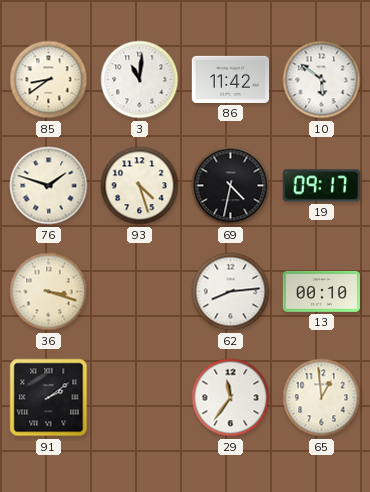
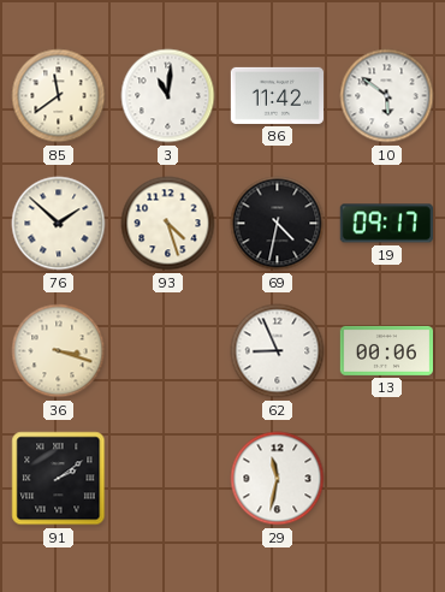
85: 8:39 -> 11:39 (59, 96)
76: 1:48 -> 1:52 (59, 224)
62: 8:14 -> 8:56 (278, 351)
13: 00:10 -> 00:06 (386, 350)
29: 11:36 -> 11:32 (278, 479)
65: 12:59 -> none (322, 398)
